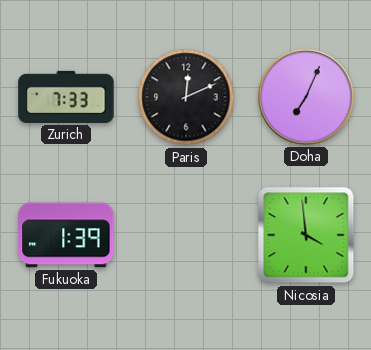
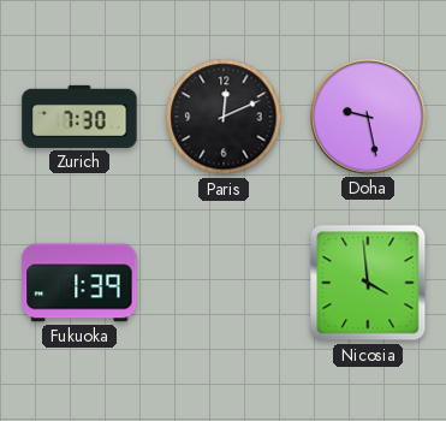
Zurich: 7:33 -> 7:30 (79, 117)
Doha: 7:04 -> 9:28 (368, 117)
